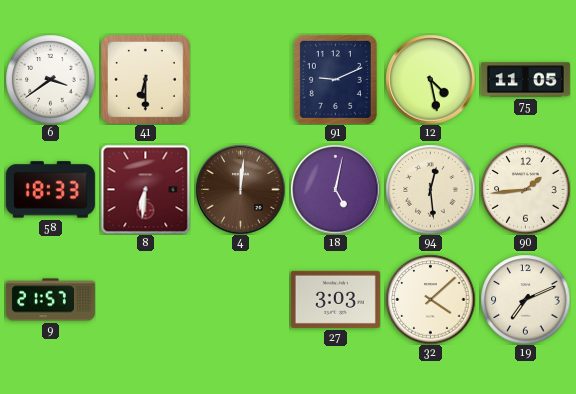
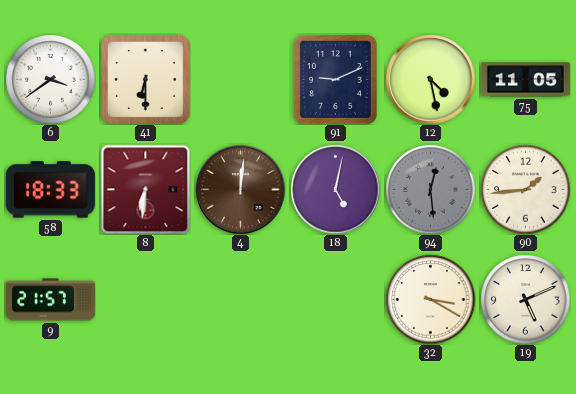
94 dial: cream -> grey (430, 189)
27: 3:03 -> none (335, 299)
32: 4:08 -> 3:20 (430, 299)
19: 7:11 -> 5:11 (525, 299)
